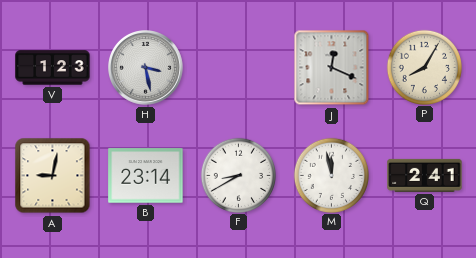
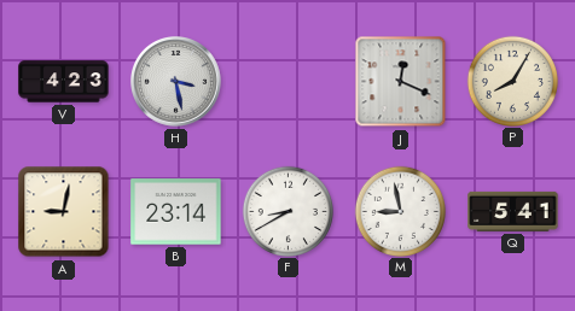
V: 1:23 -> 4:23 (64, 82)
M: 11:58 -> 8:58 (400, 211)
Q: 2:41 -> 5:41 (513, 211)
